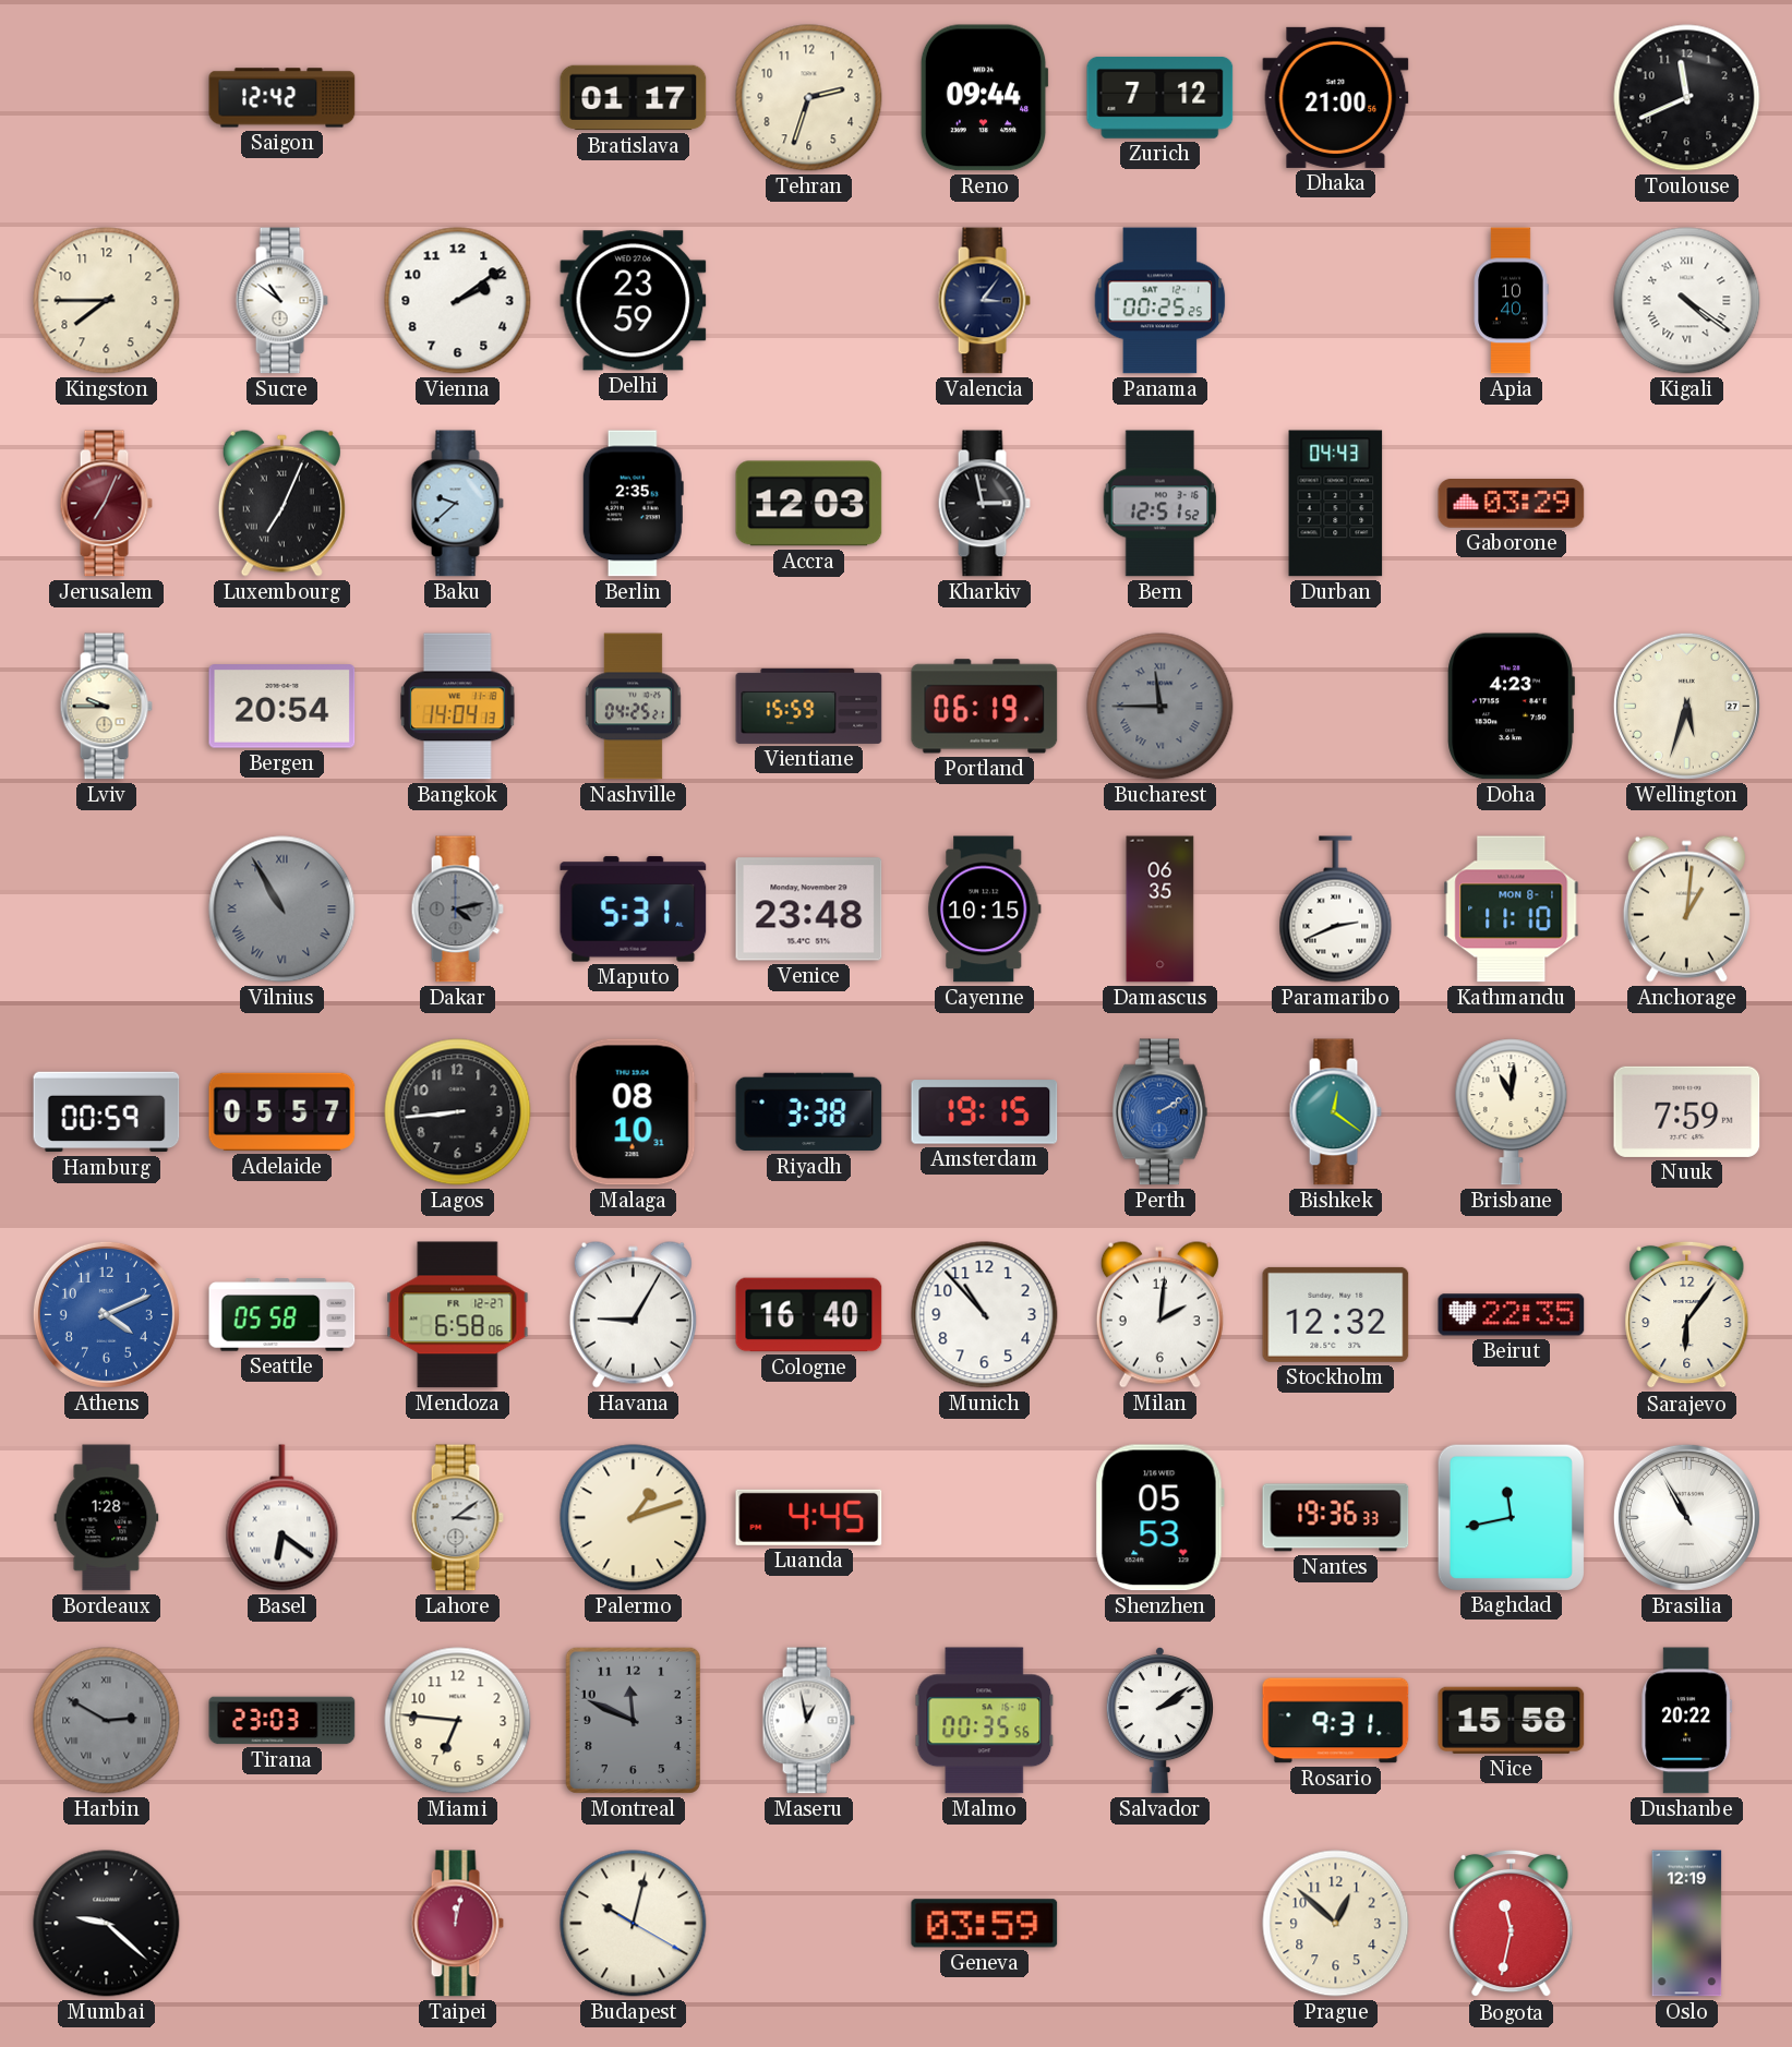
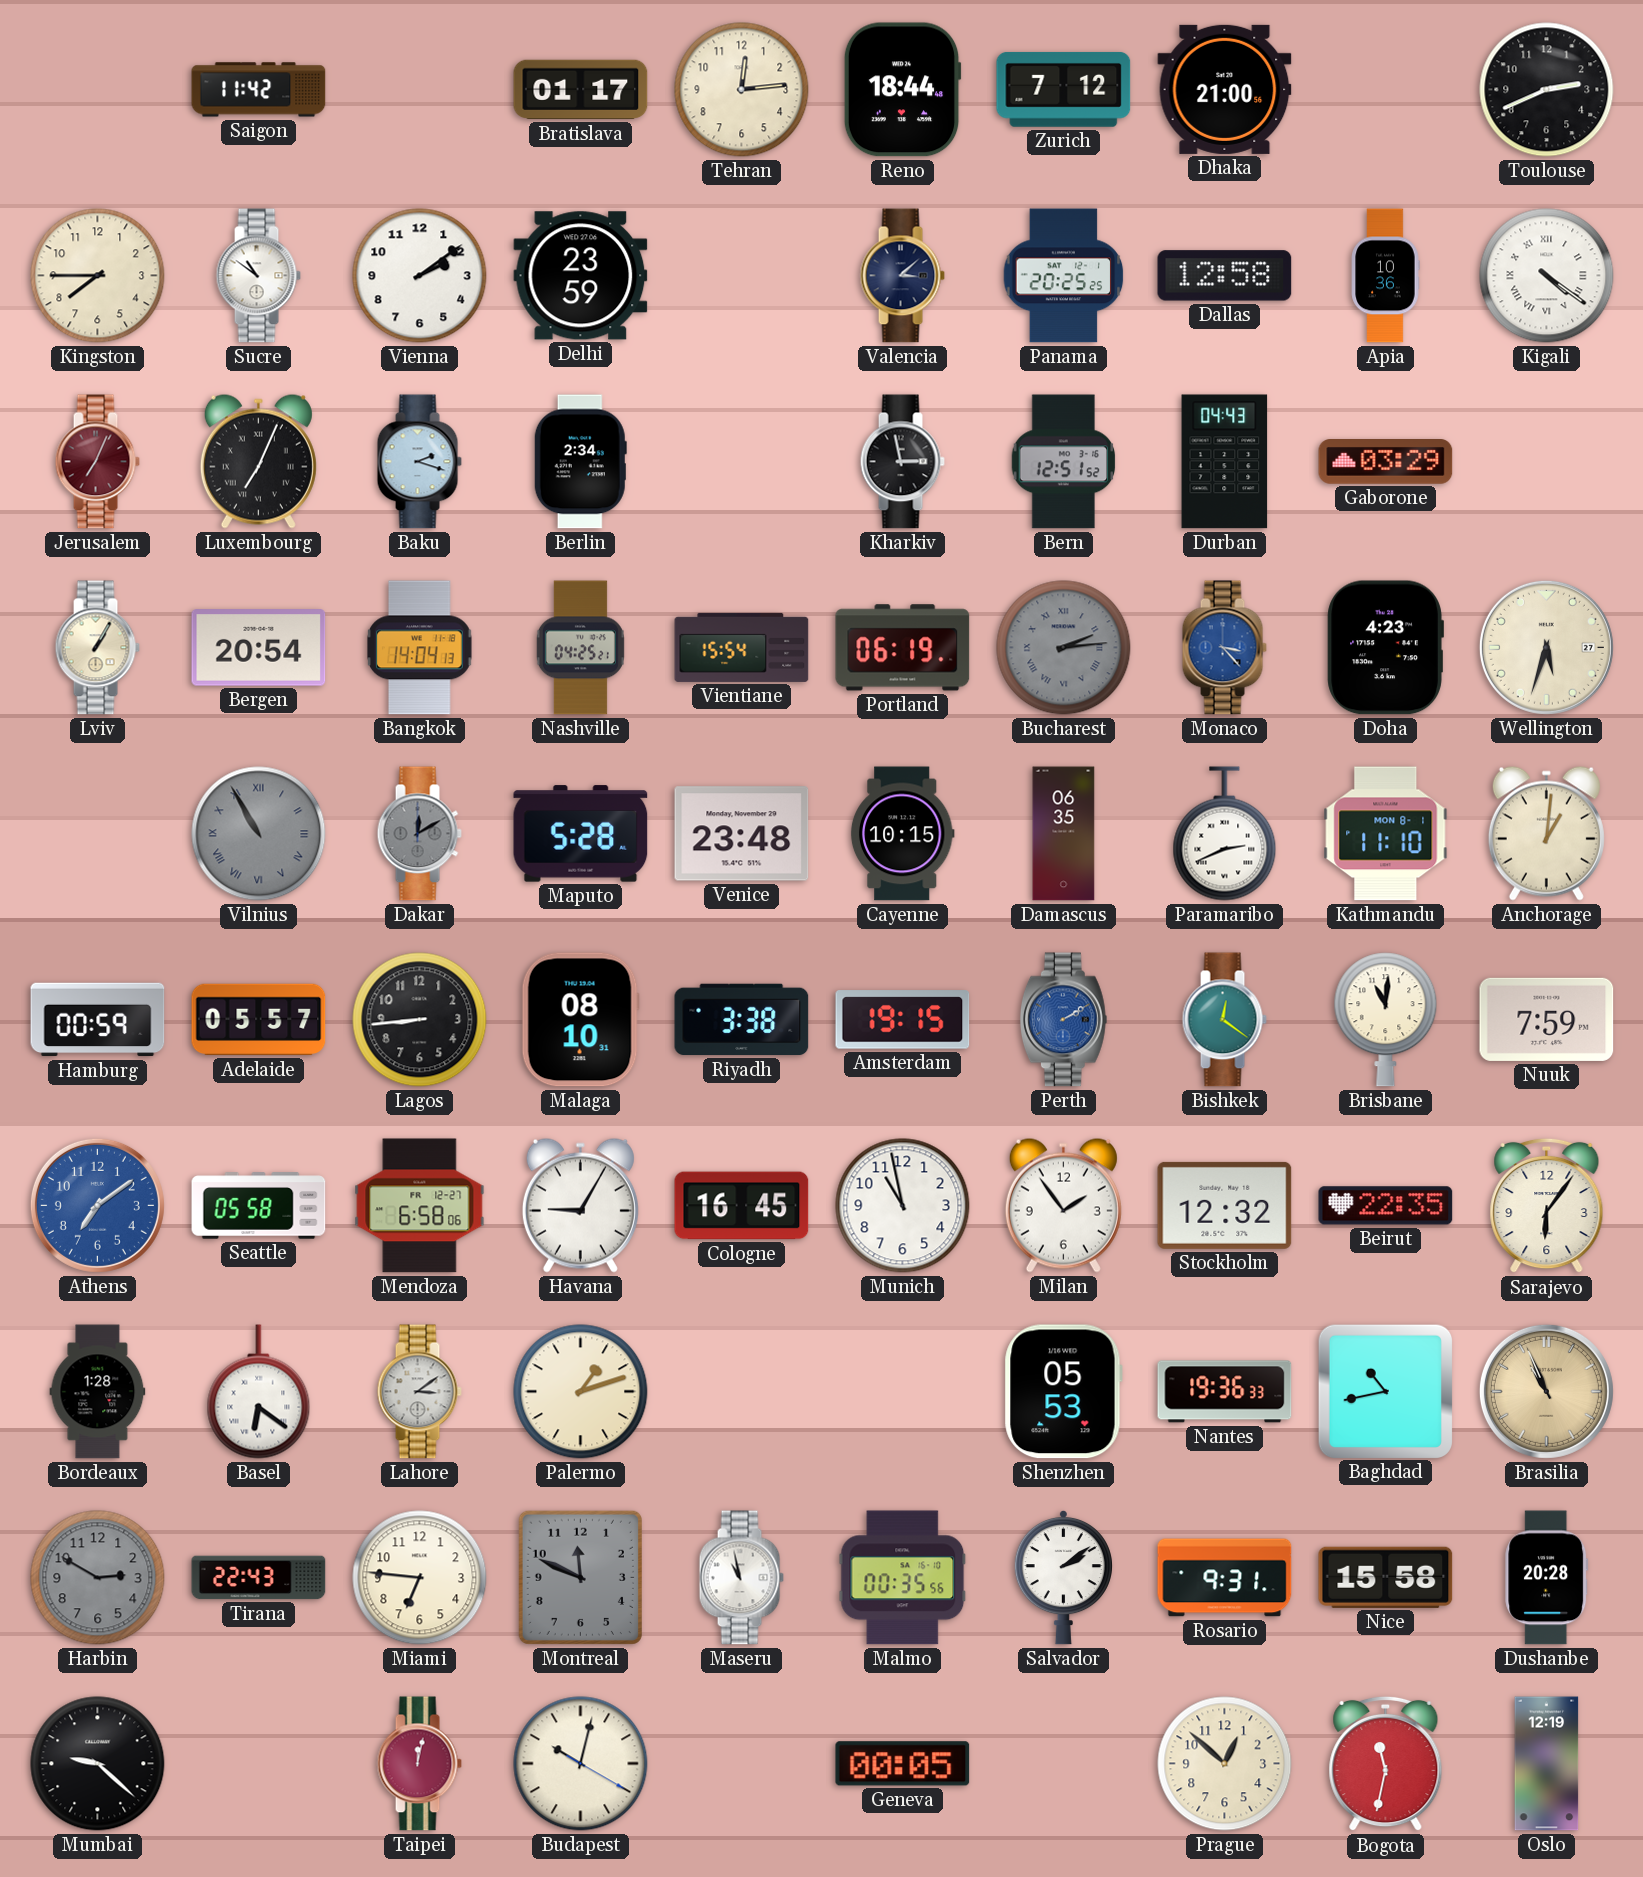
Saigon: 12:42 -> 11:42 (259, 90)
Tehran: 2:33 -> 12:14 (742, 90)
Reno: 09:44 -> 18:44 (902, 90)
Toulouse: 11:41 -> 2:41 (1547, 90)
Valencia: 3:06 -> 3:08 (902, 276)
Panama: 00:25 -> 20:25 (1064, 276)
Dallas: none -> 12:58 (1225, 276)
Apia: 10:40 -> 10:36 (1385, 276)
Baku: 9:38 -> 2:18 (419, 462)
Berlin: 2:35 -> 2:34 (580, 462)
Accra: 12:03 -> none (809, 504)
Lviv: 9:45 -> 1:05 (97, 648)
Vientiane: 15:59 -> 15:54 (742, 647)
Bucharest: 11:45 -> 2:14 (1064, 648)
Monaco: none -> 3:23 (1224, 648)
Dakar: 4:13 -> 12:10 (419, 834)
Maputo: 5:31 -> 5:28 (581, 834)
Athens: 4:11 -> 7:09 (97, 1205)
Cologne: 16:40 -> 16:45 (742, 1206)
Munich: 10:53 -> 10:58 (903, 1206)
Milan: 2:01 -> 1:54 (1063, 1205)
Luanda: 4:45 -> none (809, 1517)
Baghdad: 11:43 -> 10:43 (1385, 1391)
Brasilia: 10:55 -> 10:56 (1546, 1391)
Brasilia dial: white -> champagne (1546, 1391)
Harbin numerals: Roman -> Arabic (98, 1578)
Tirana: 23:03 -> 22:43 (259, 1578)
Maseru: 12:58 -> 10:58 (741, 1578)
Dushanbe: 20:22 -> 20:28 (1547, 1578)
Geneva: 03:59 -> 00:05 (903, 1764)
